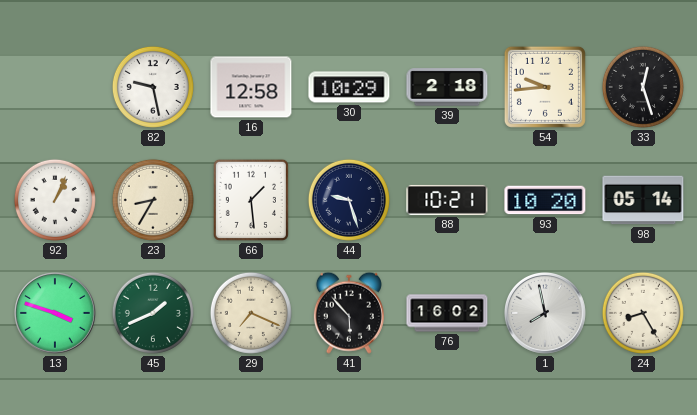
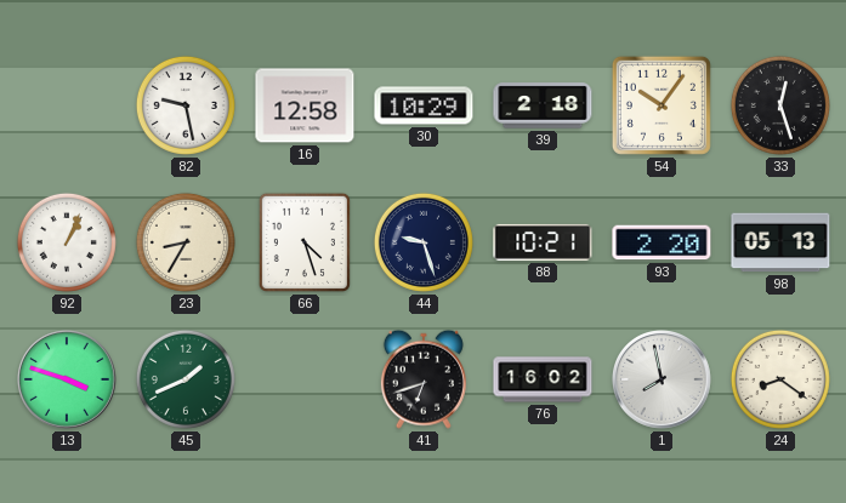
54: 9:44 -> 10:06 (662, 105)
66: 1:29 -> 4:27 (305, 242)
93: 10:20 -> 2:20 (662, 242)
98: 05:14 -> 05:13 (780, 242)
29: 7:19 -> none (251, 313)
41: 5:53 -> 6:42 (424, 379)
24: 8:25 -> 8:21 (780, 379)
